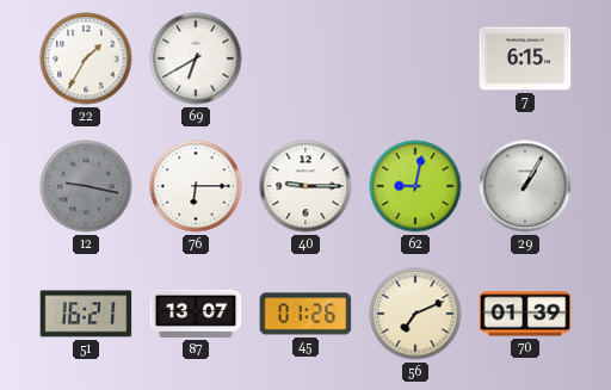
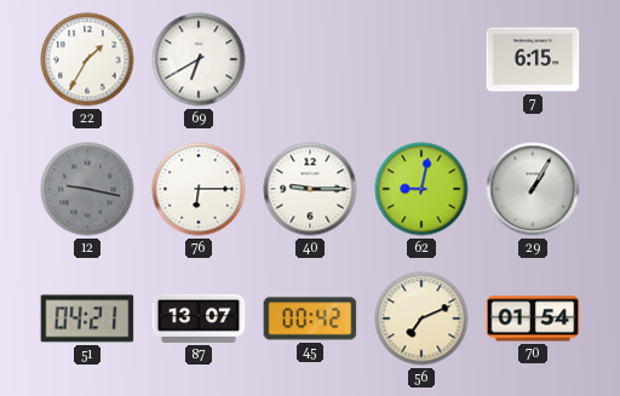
51: 16:21 -> 04:21 (87, 318)
45: 01:26 -> 00:42 (310, 318)
70: 01:39 -> 01:54 (533, 318)
